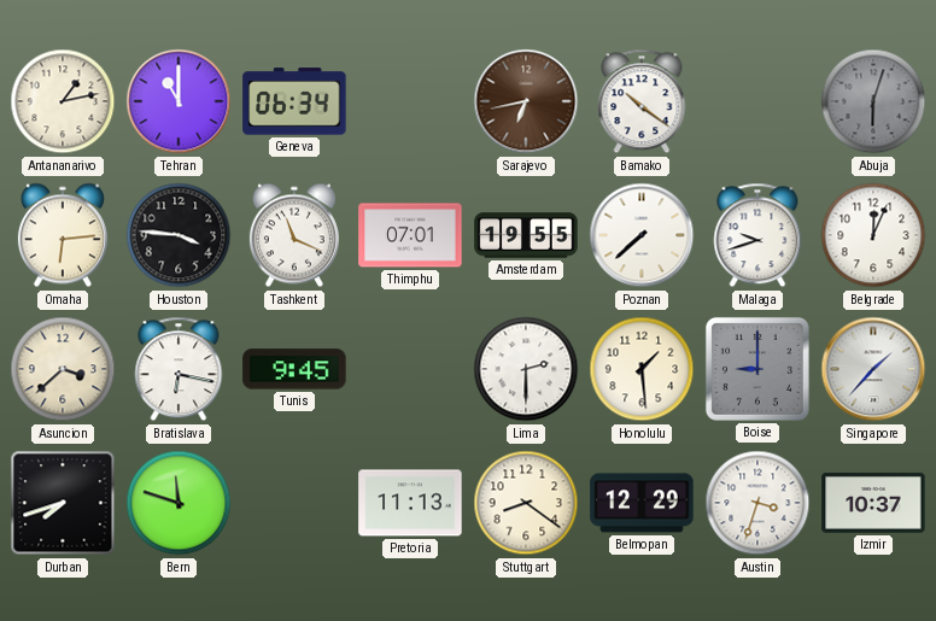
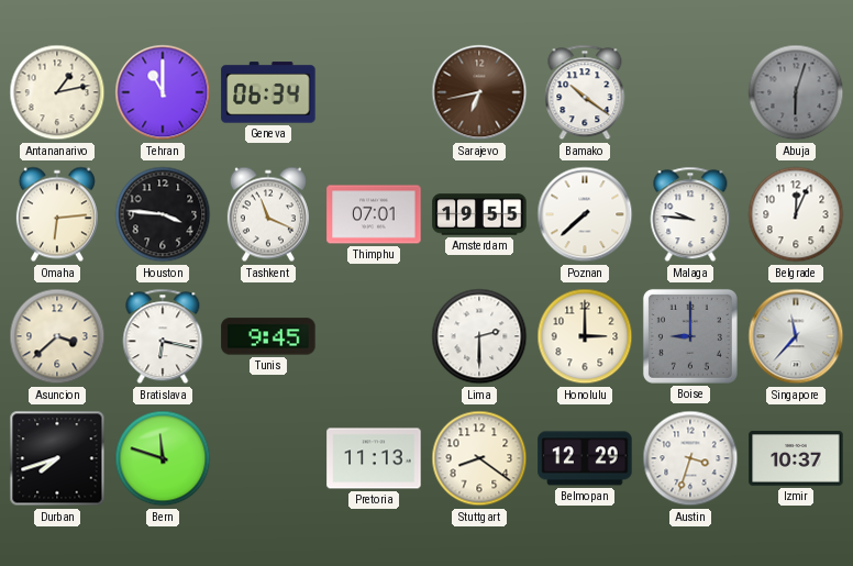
Malaga: 9:42 -> 9:46 (690, 214)
Honolulu: 1:29 -> 3:00 (585, 336)
Singapore: 1:37 -> 11:37 (796, 336)
